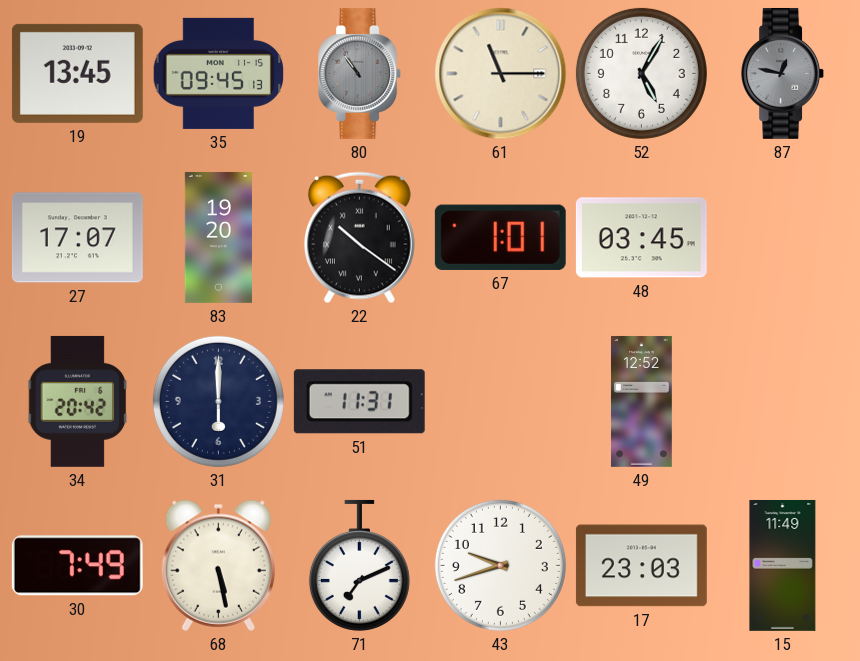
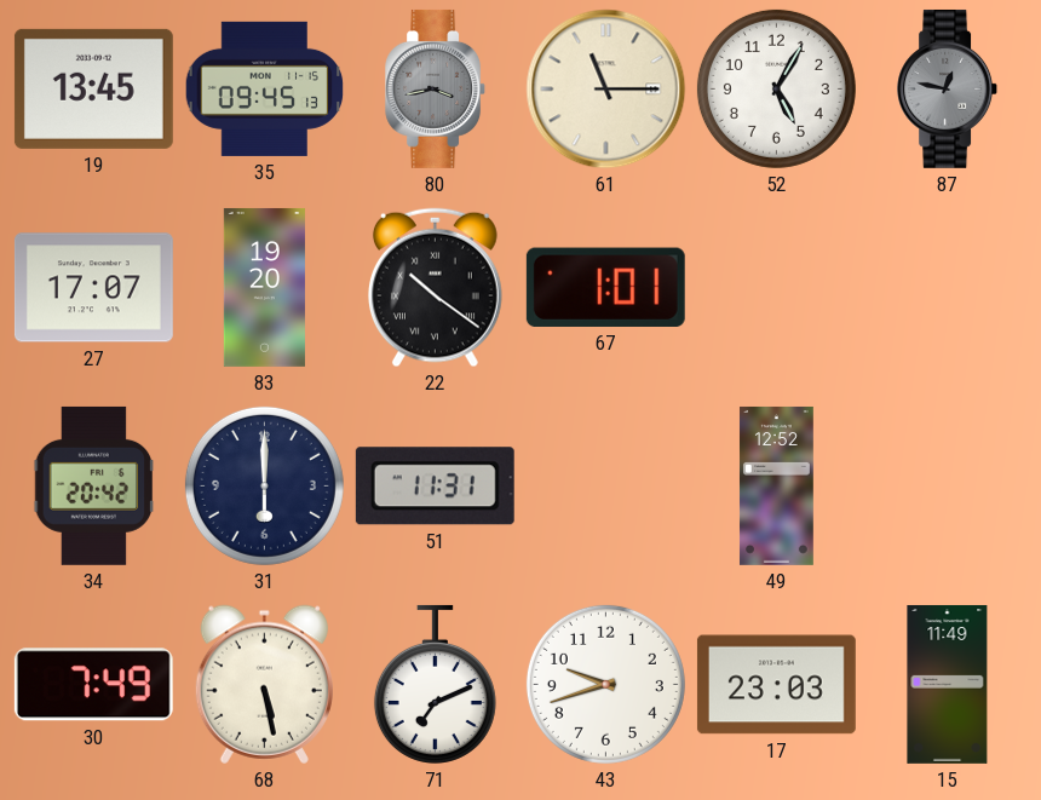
80: 10:54 -> 3:43 (436, 88)
48: 03:45 -> none (641, 238)
